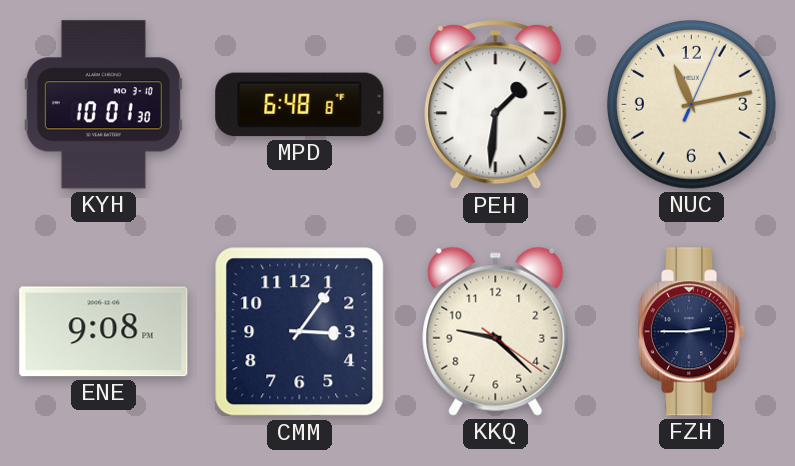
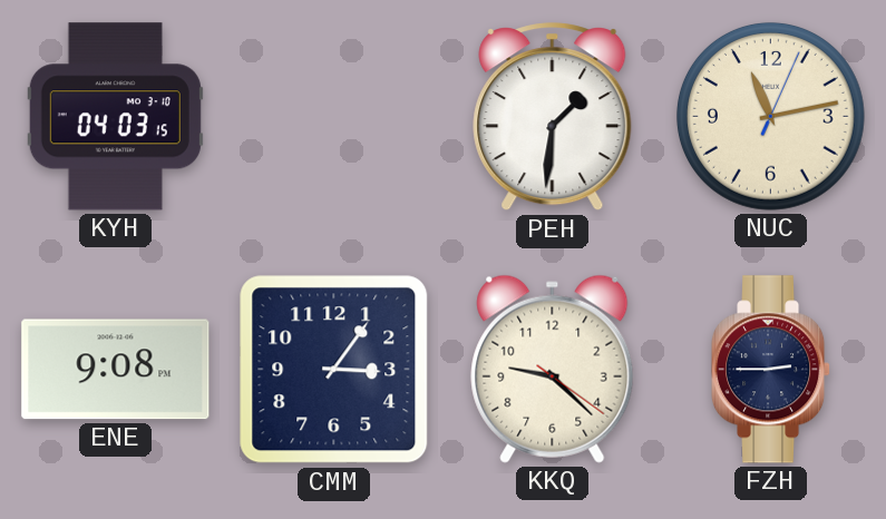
KYH: 10:01 -> 04:03 (115, 117)
MPD: 6:48 -> none (300, 105)
